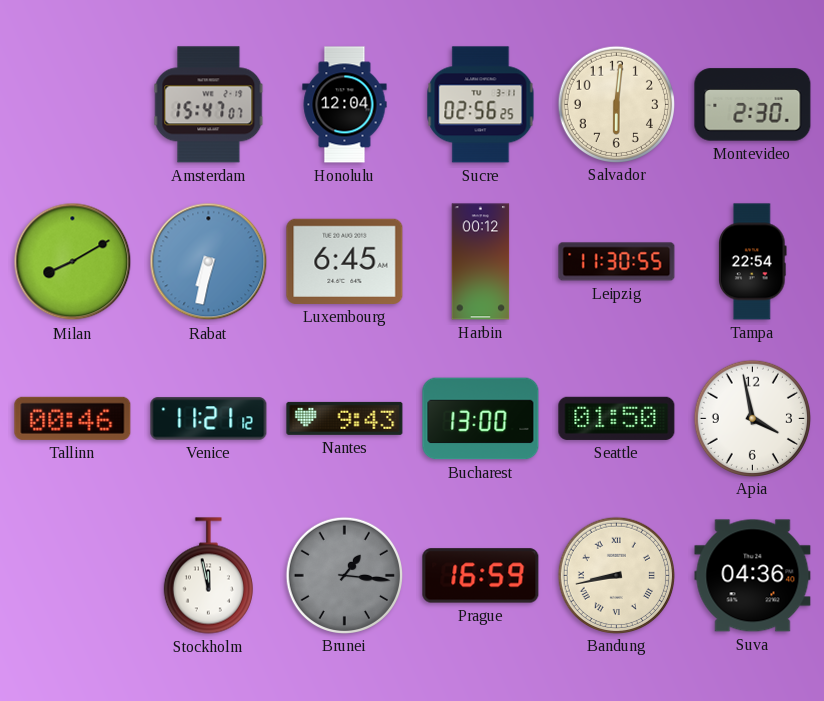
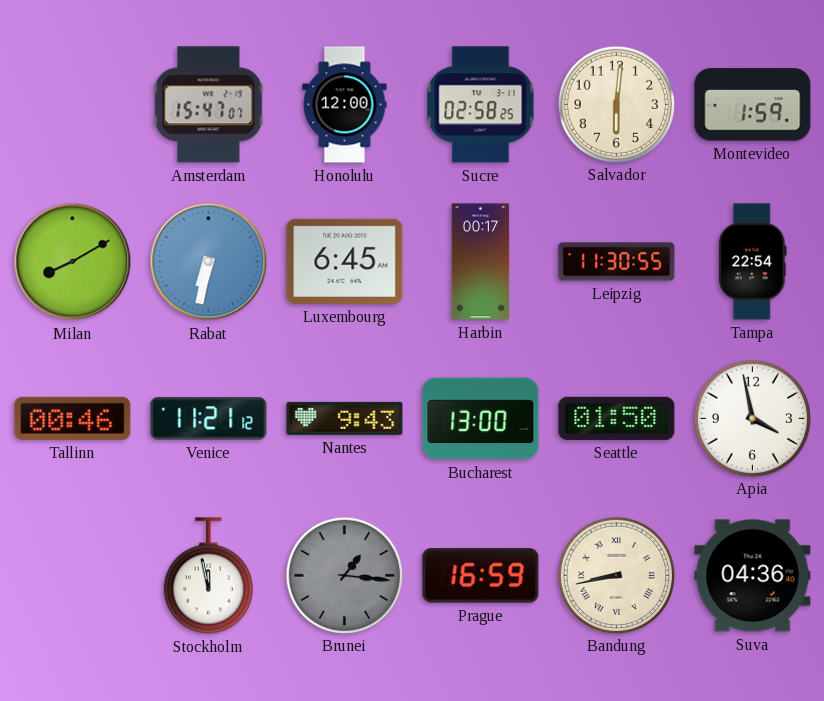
Honolulu: 12:04 -> 12:00 (345, 105)
Sucre: 02:56 -> 02:58 (481, 105)
Montevideo: 2:30 -> 1:59 (753, 105)
Harbin: 00:12 -> 00:17 (481, 262)
